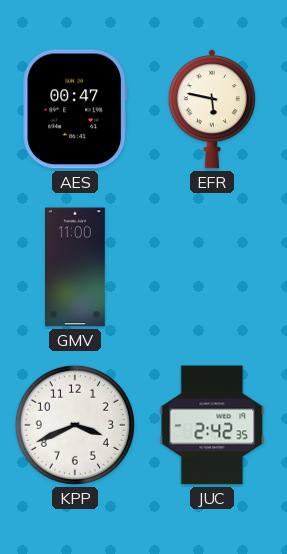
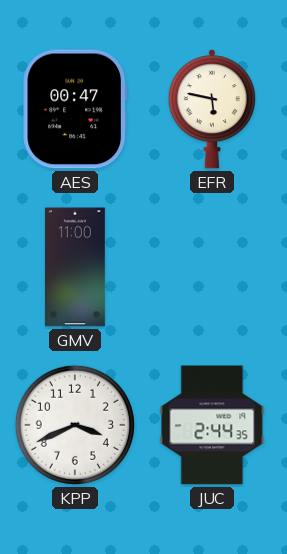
JUC: 2:42 -> 2:44 (212, 425)
